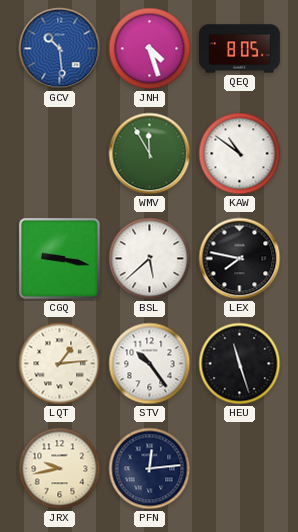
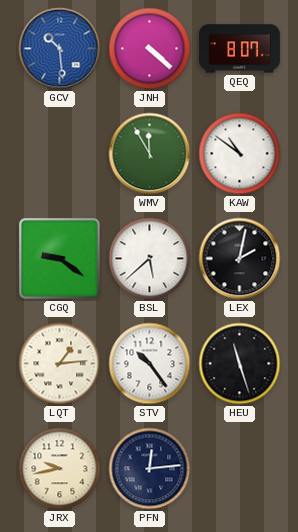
JNH: 4:27 -> 4:22 (150, 49)
QEQ: 8:05 -> 8:07 (239, 49)
CGQ: 9:17 -> 9:21 (59, 258)
LEX: 7:47 -> 2:02 (240, 259)
